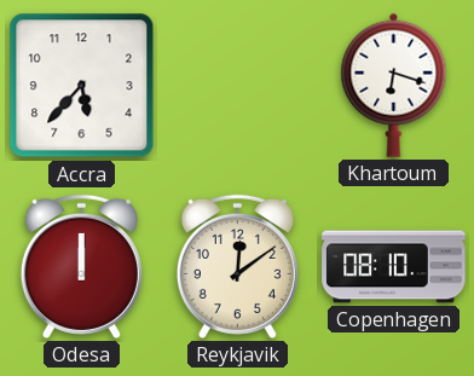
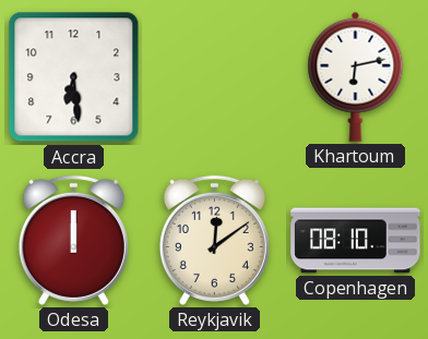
Accra: 5:37 -> 6:29 (74, 77)
Khartoum: 6:18 -> 6:13 (356, 76)
